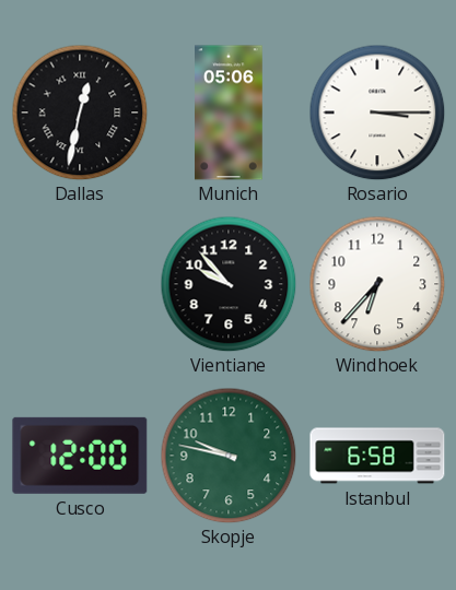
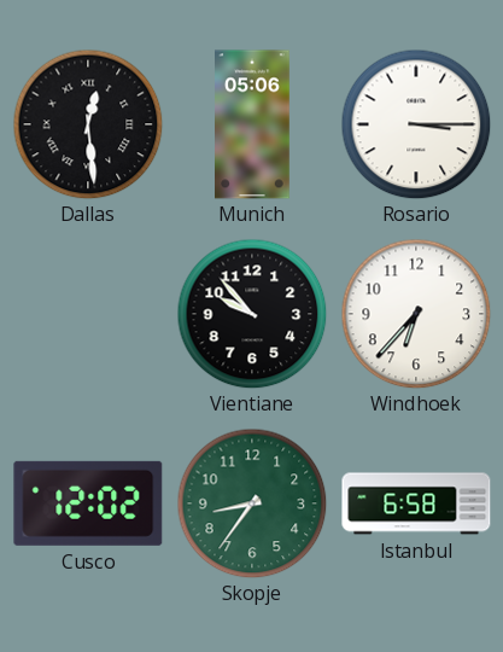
Dallas: 12:32 -> 12:29 (88, 124)
Cusco: 12:00 -> 12:02 (88, 503)
Skopje: 9:47 -> 8:36 (252, 503)
